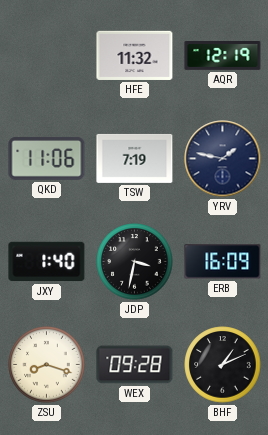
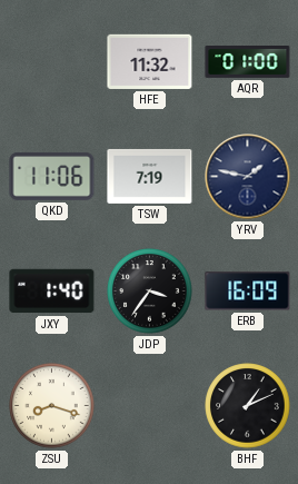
AQR: 12:19 -> 01:00 (248, 62)
JDP: 3:32 -> 3:36 (150, 292)
WEX: 09:28 -> none (135, 365)
